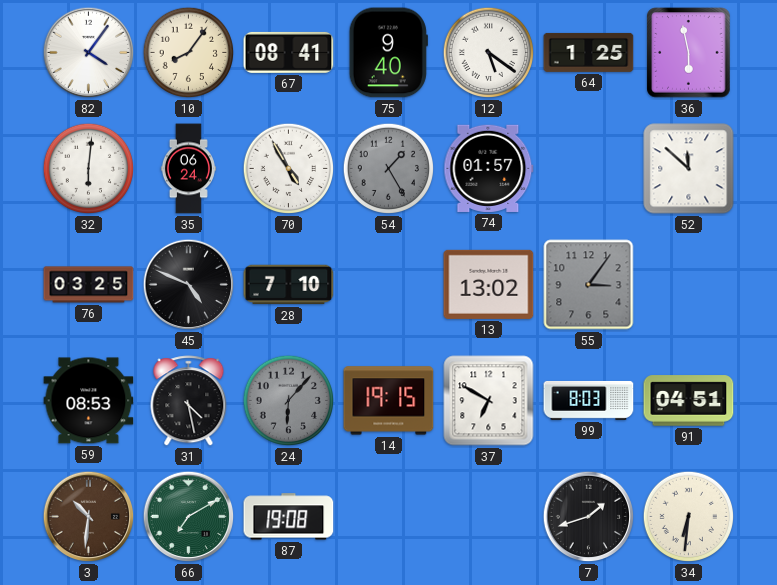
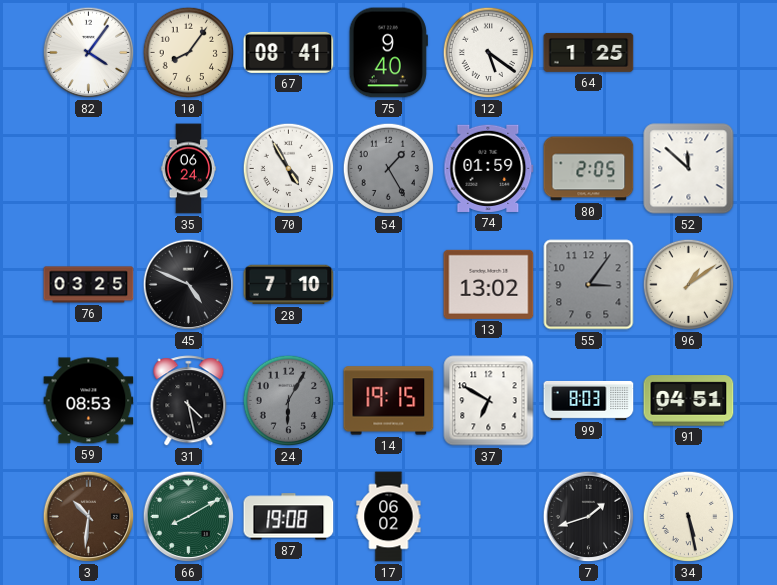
36: 5:58 -> none (689, 53)
32: 6:01 -> none (89, 169)
74: 01:57 -> 01:59 (489, 168)
80: none -> 2:05 (589, 169)
96: none -> 1:09 (689, 285)
24: 6:07 -> 6:05 (289, 401)
66: 7:10 -> 8:10 (189, 517)
17: none -> 06:02 (389, 517)
34: 6:31 -> 5:28 (689, 517)
